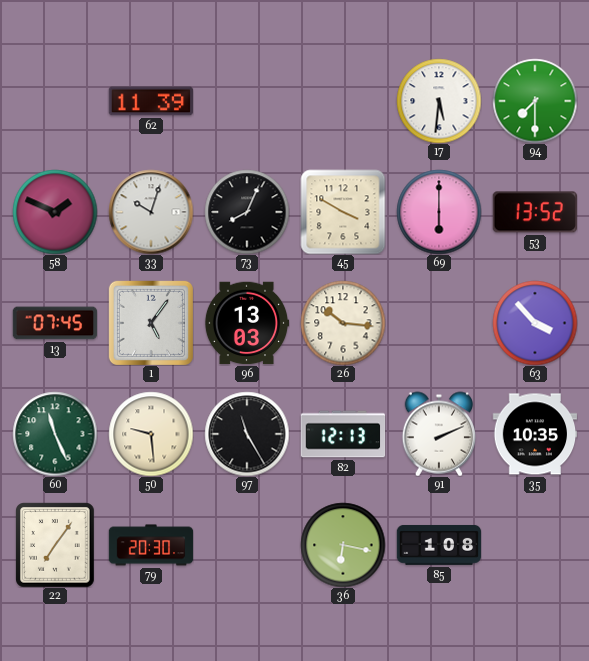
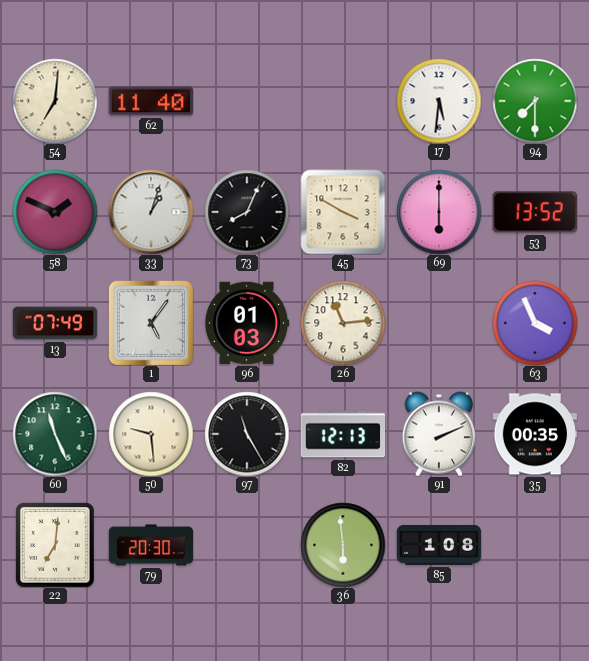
54: none -> 7:01 (55, 101)
62: 11:39 -> 11:40 (151, 101)
33: 10:03 -> 1:03 (151, 212)
13: 07:45 -> 07:49 (55, 323)
96: 13:03 -> 01:03 (247, 323)
26: 10:16 -> 11:14 (343, 323)
63: 3:53 -> 3:56 (535, 323)
35: 10:35 -> 00:35 (535, 434)
22: 7:06 -> 7:01 (55, 545)
36: 6:17 -> 5:59 (343, 545)
